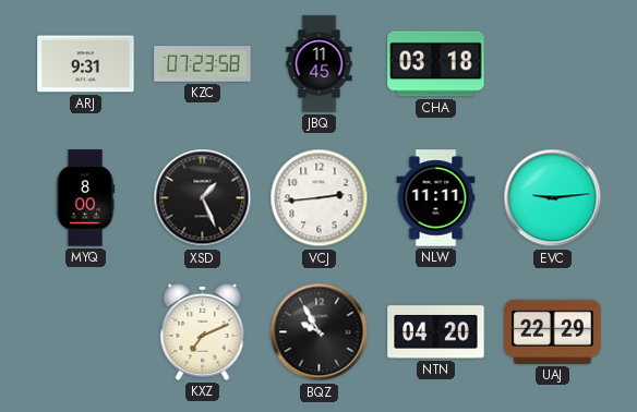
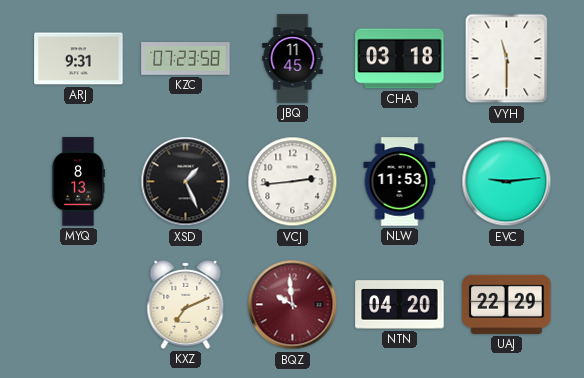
VYH: none -> 11:30 (507, 59)
MYQ: 8:00 -> 8:13 (78, 182)
NLW: 11:11 -> 11:53 (400, 182)
BQZ: 9:55 -> 9:59 (293, 305)
BQZ dial: black -> burgundy (293, 305)
